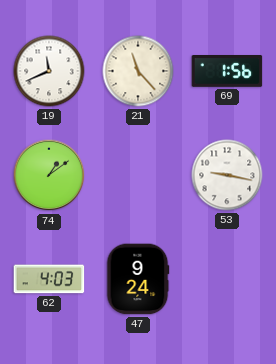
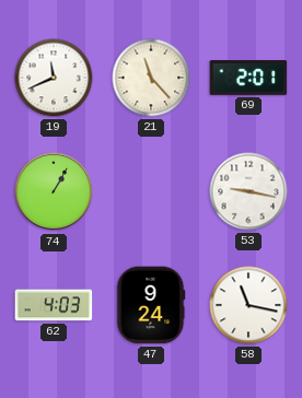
69: 1:56 -> 2:01 (248, 78)
74: 1:09 -> 1:05 (54, 191)
58: none -> 11:17 (248, 305)
